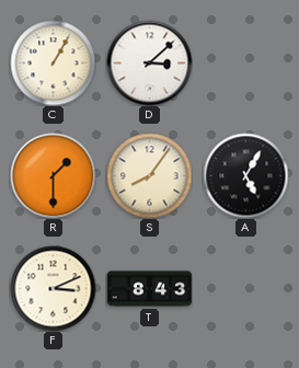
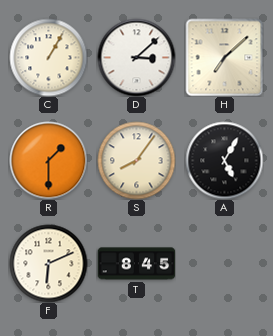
H: none -> 7:08 (224, 57)
F: 3:11 -> 6:11 (48, 263)
T: 8:43 -> 8:45 (136, 264)
